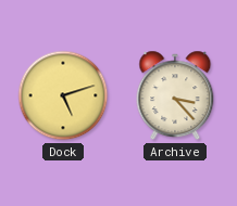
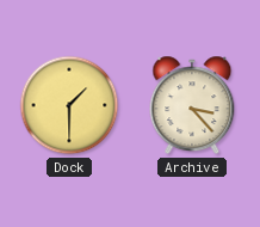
Dock: 5:12 -> 1:30 (69, 105)
